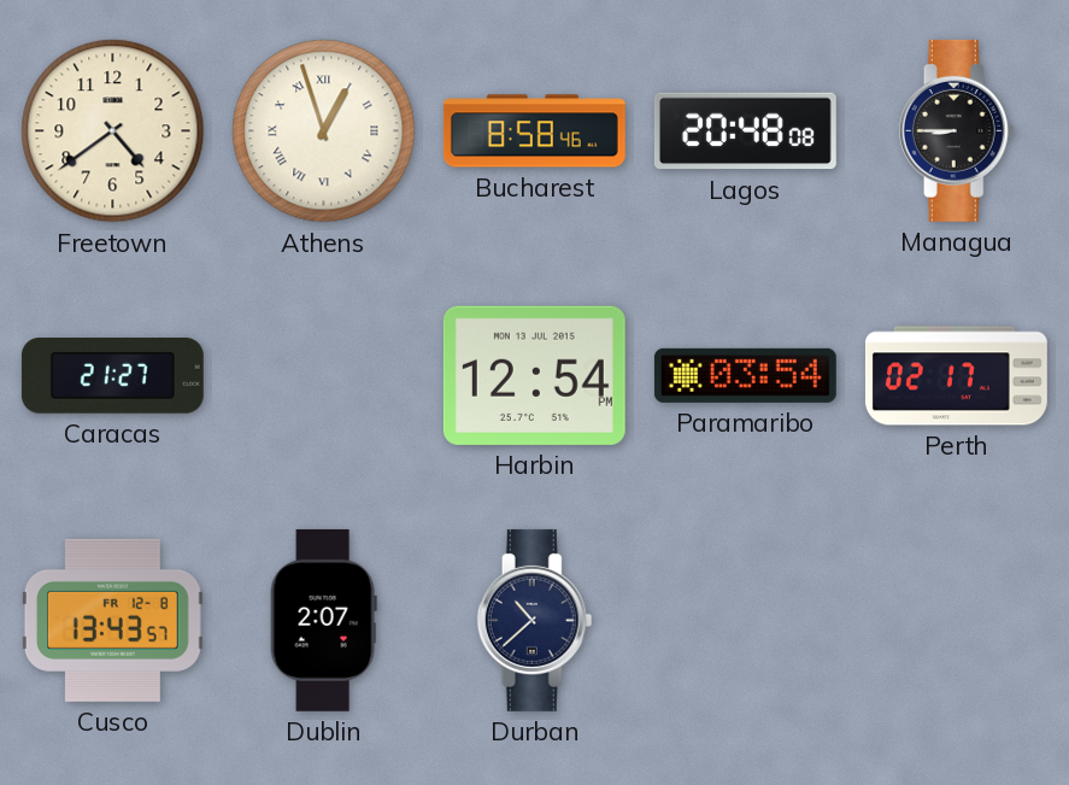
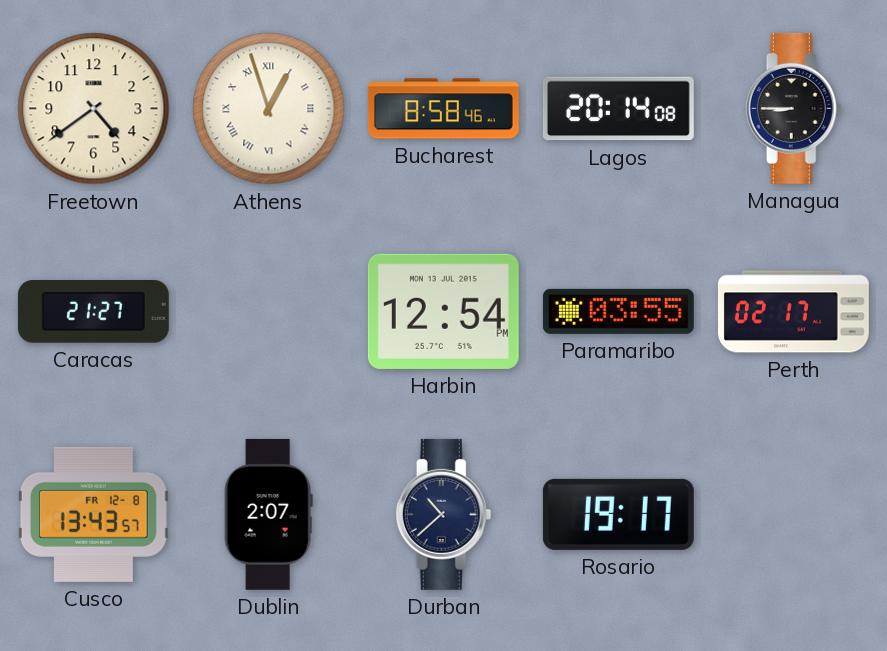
Lagos: 20:48 -> 20:14 (618, 109)
Paramaribo: 03:54 -> 03:55 (618, 311)
Rosario: none -> 19:17 (618, 514)
